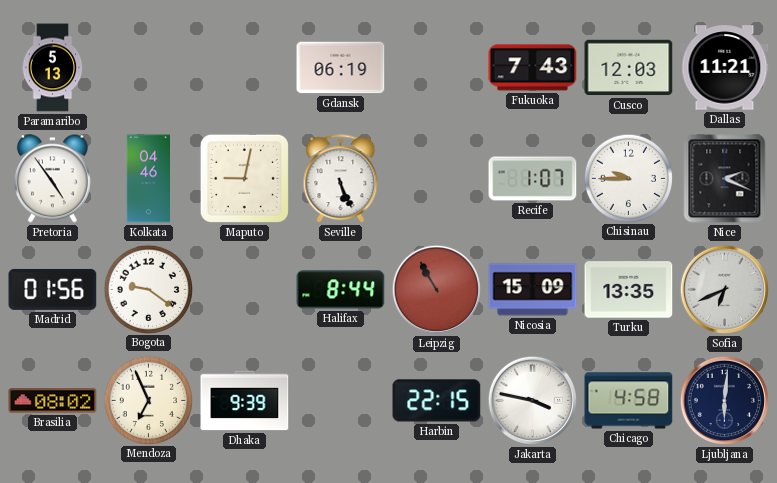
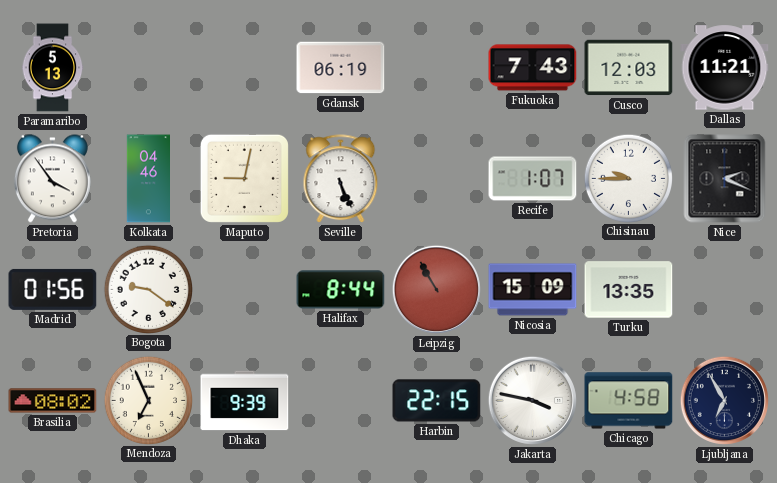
Pretoria: 4:54 -> 3:54 (52, 179)
Sofia: 6:41 -> none (724, 289)
Ljubljana: 6:01 -> 6:55 (724, 400)
